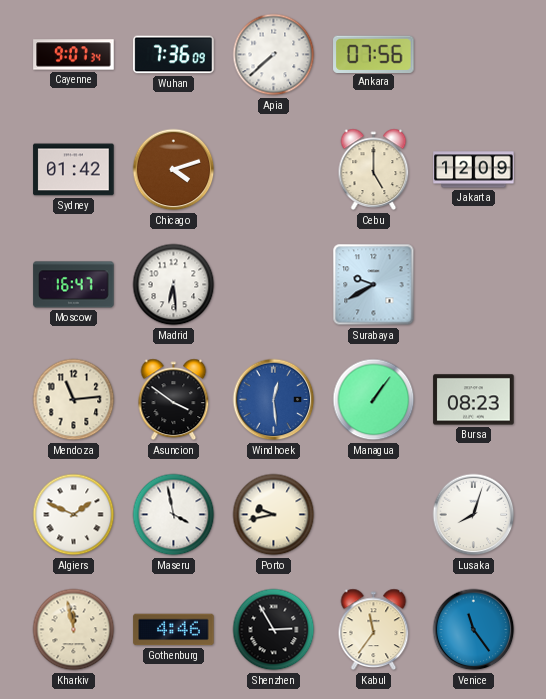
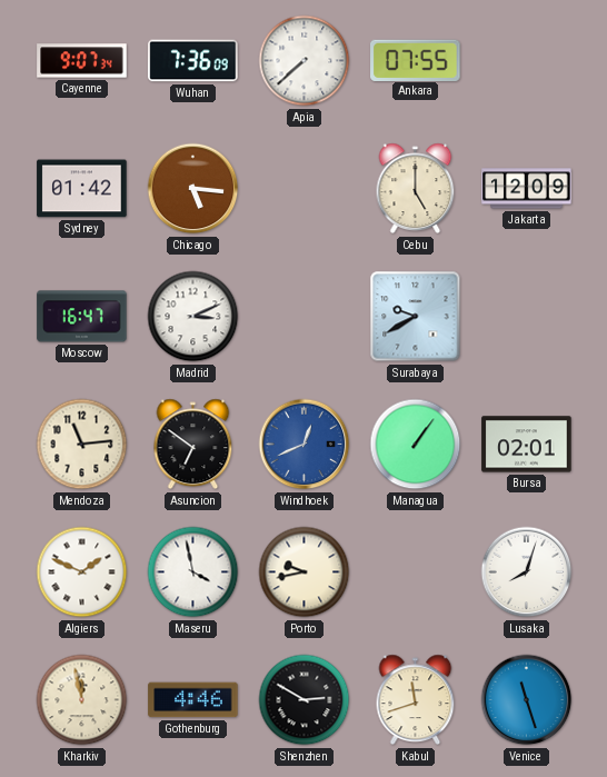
Ankara: 07:56 -> 07:55 (416, 60)
Chicago: 4:12 -> 5:16 (193, 189)
Madrid: 6:29 -> 3:11 (193, 317)
Asuncion: 3:51 -> 6:51 (193, 445)
Windhoek: 12:29 -> 12:41 (305, 445)
Bursa: 08:23 -> 02:01 (527, 445)
Shenzhen: 2:55 -> 2:50 (305, 700)
Kabul: 11:36 -> 11:42 (416, 700)
Venice: 11:24 -> 11:27 (527, 700)
